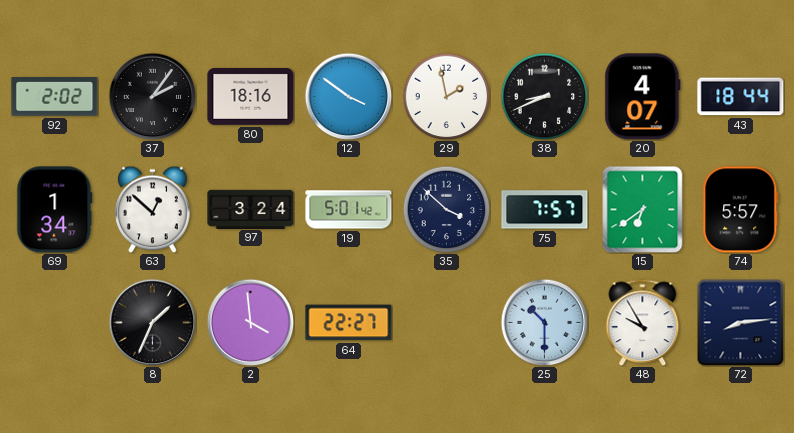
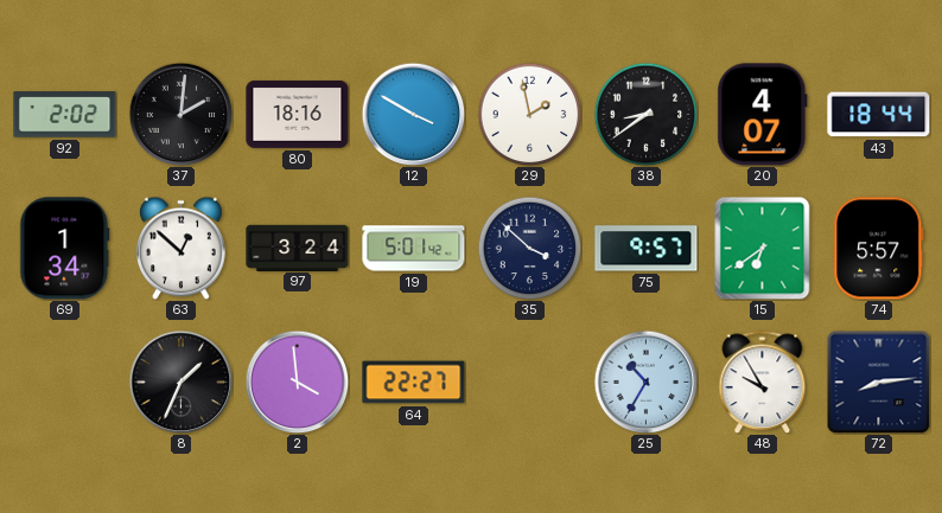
37: 2:06 -> 2:01 (180, 114)
12: 3:51 -> 3:50 (413, 114)
38: 8:41 -> 8:39 (645, 114)
75: 7:57 -> 9:57 (647, 249)
25: 10:30 -> 10:35 (645, 381)
